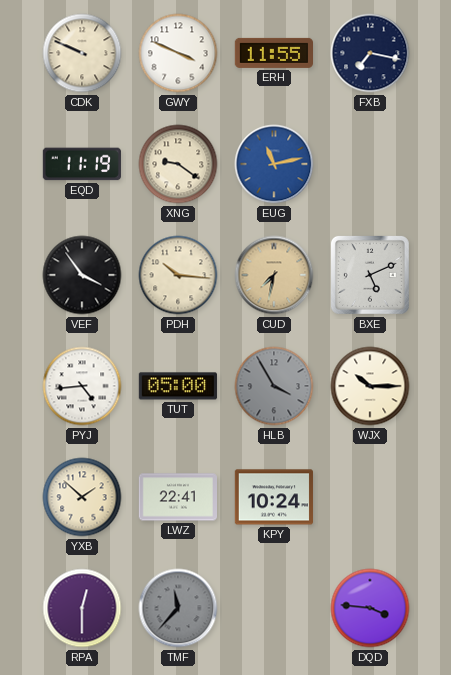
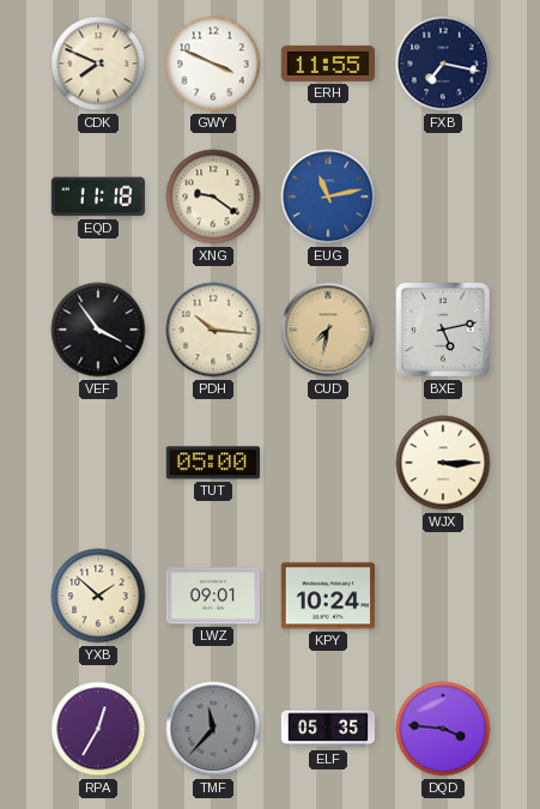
CDK: 9:49 -> 7:49 (98, 64)
EQD: 11:19 -> 11:18 (98, 197)
BXE: 5:11 -> 5:13 (443, 330)
PYJ: 4:44 -> none (82, 386)
HLB: 3:55 -> none (274, 386)
WJX: 10:15 -> 3:15 (443, 463)
LWZ: 22:41 -> 09:01 (212, 596)
RPA: 12:30 -> 12:35 (98, 729)
ELF: none -> 05:35 (327, 729)
